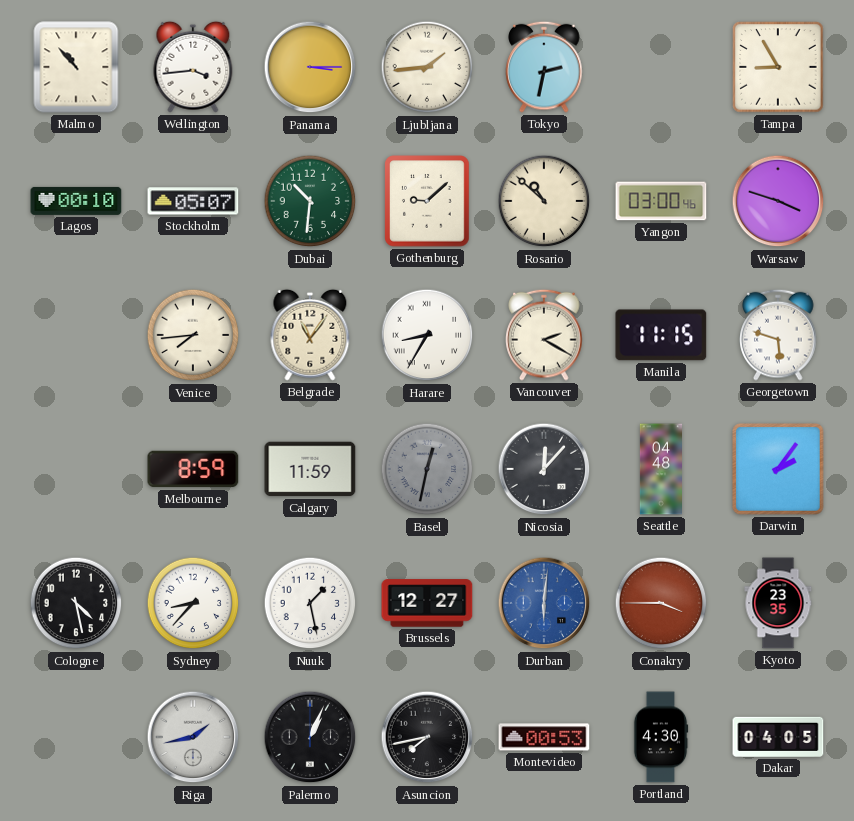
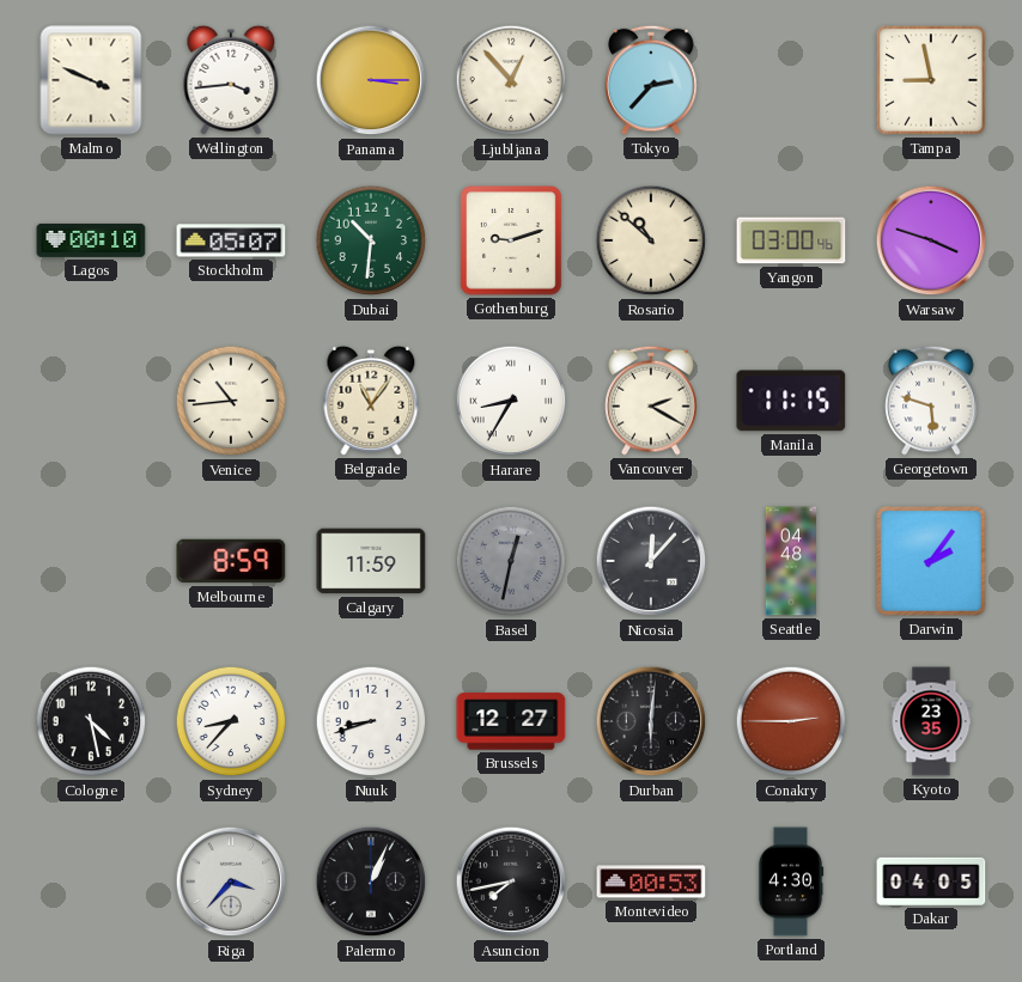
Malmo: 10:53 -> 3:49 (91, 80)
Ljubljana: 1:44 -> 12:53 (511, 80)
Tokyo: 2:32 -> 2:37 (651, 80)
Tampa: 8:55 -> 8:58 (931, 80)
Gothenburg: 9:08 -> 9:12 (511, 240)
Venice: 7:44 -> 10:44 (231, 401)
Nuuk: 1:28 -> 8:42 (371, 721)
Durban dial: blue -> black (651, 721)
Conakry: 3:45 -> 2:45 (791, 721)
Riga: 1:43 -> 3:37 (231, 882)
